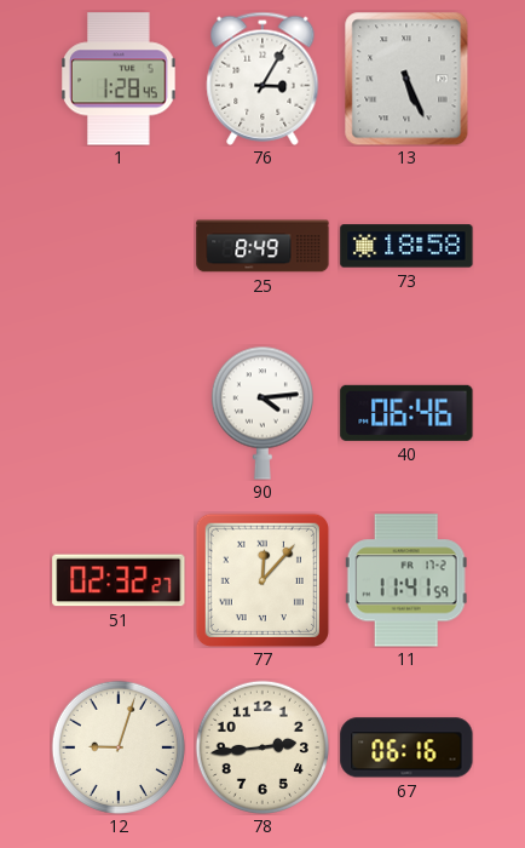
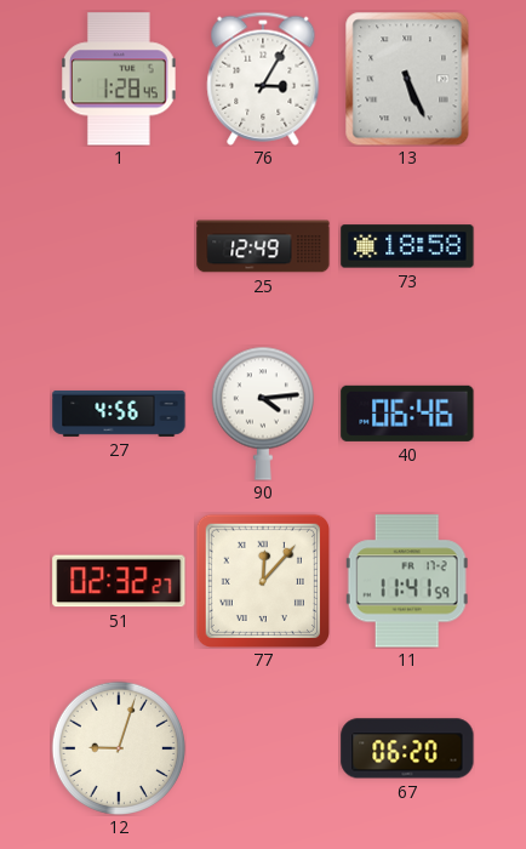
25: 8:49 -> 12:49 (263, 246)
27: none -> 4:56 (119, 414)
78: 2:44 -> none (261, 746)
67: 06:16 -> 06:20 (407, 748)
